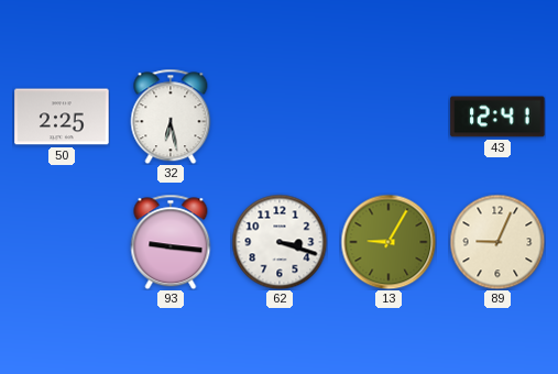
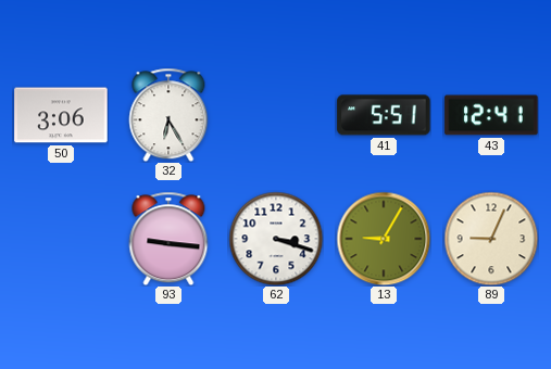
50: 2:25 -> 3:06 (61, 115)
32: 6:28 -> 6:25 (168, 115)
41: none -> 5:51 (384, 115)
